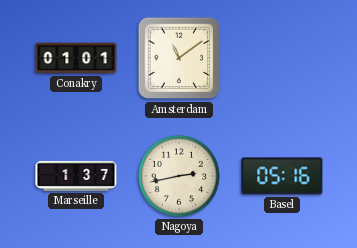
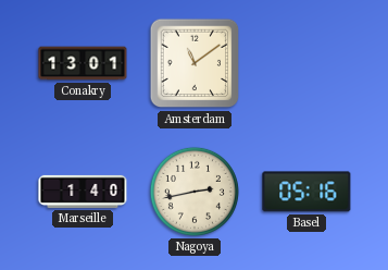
Conakry: 01:01 -> 13:01 (83, 63)
Marseille: 1:37 -> 1:40 (83, 192)
